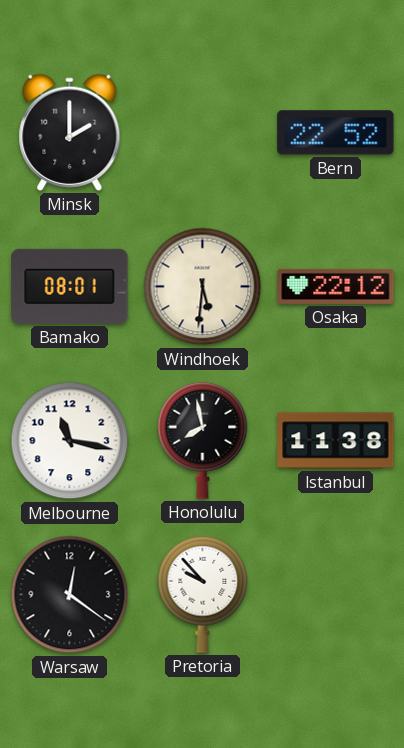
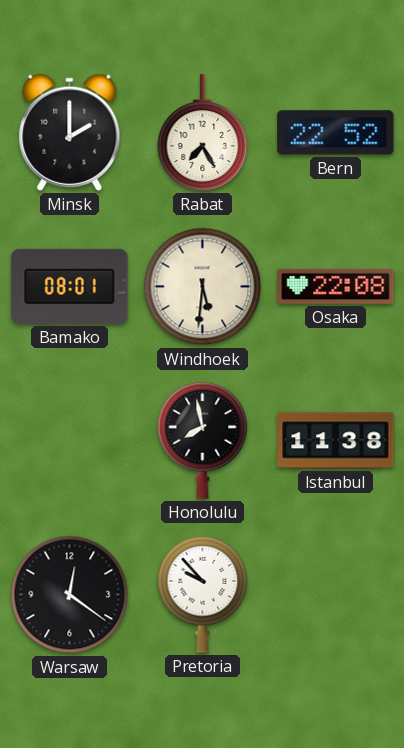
Rabat: none -> 7:25 (203, 133)
Osaka: 22:12 -> 22:08 (336, 286)
Melbourne: 11:17 -> none (70, 441)
